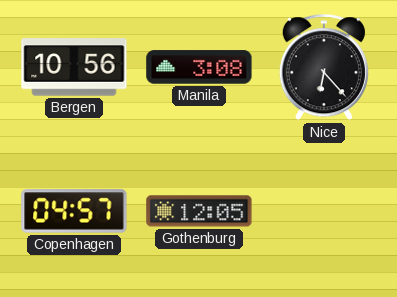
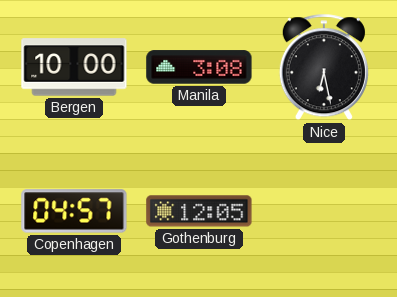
Bergen: 10:56 -> 10:00 (74, 67)
Nice: 6:23 -> 6:28 (324, 68)
